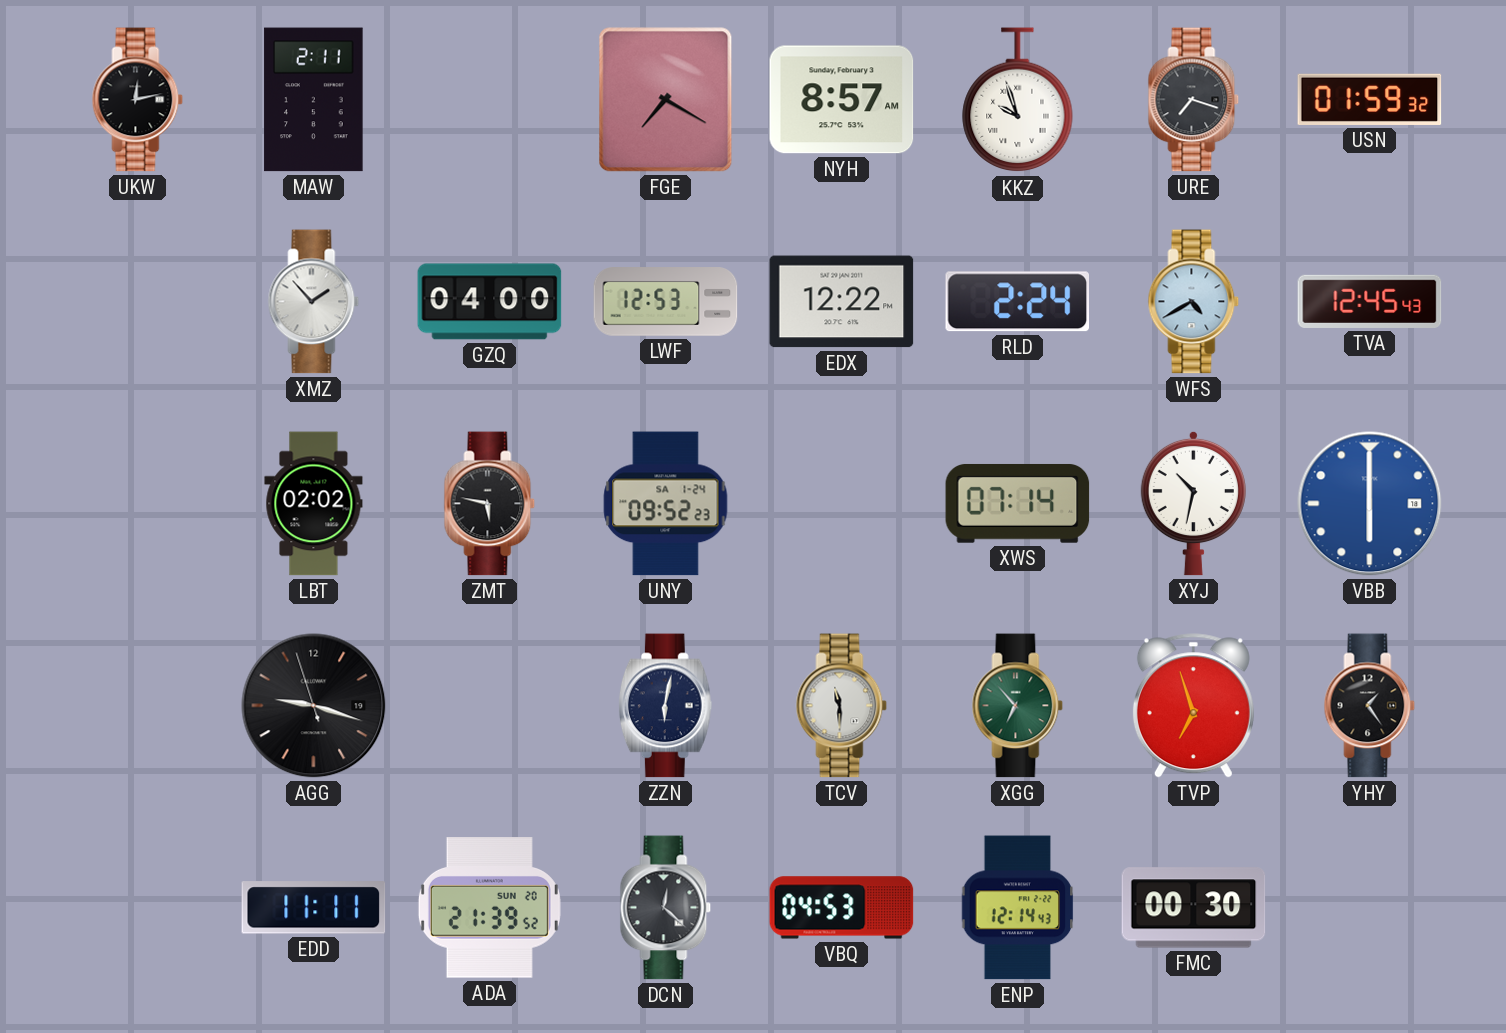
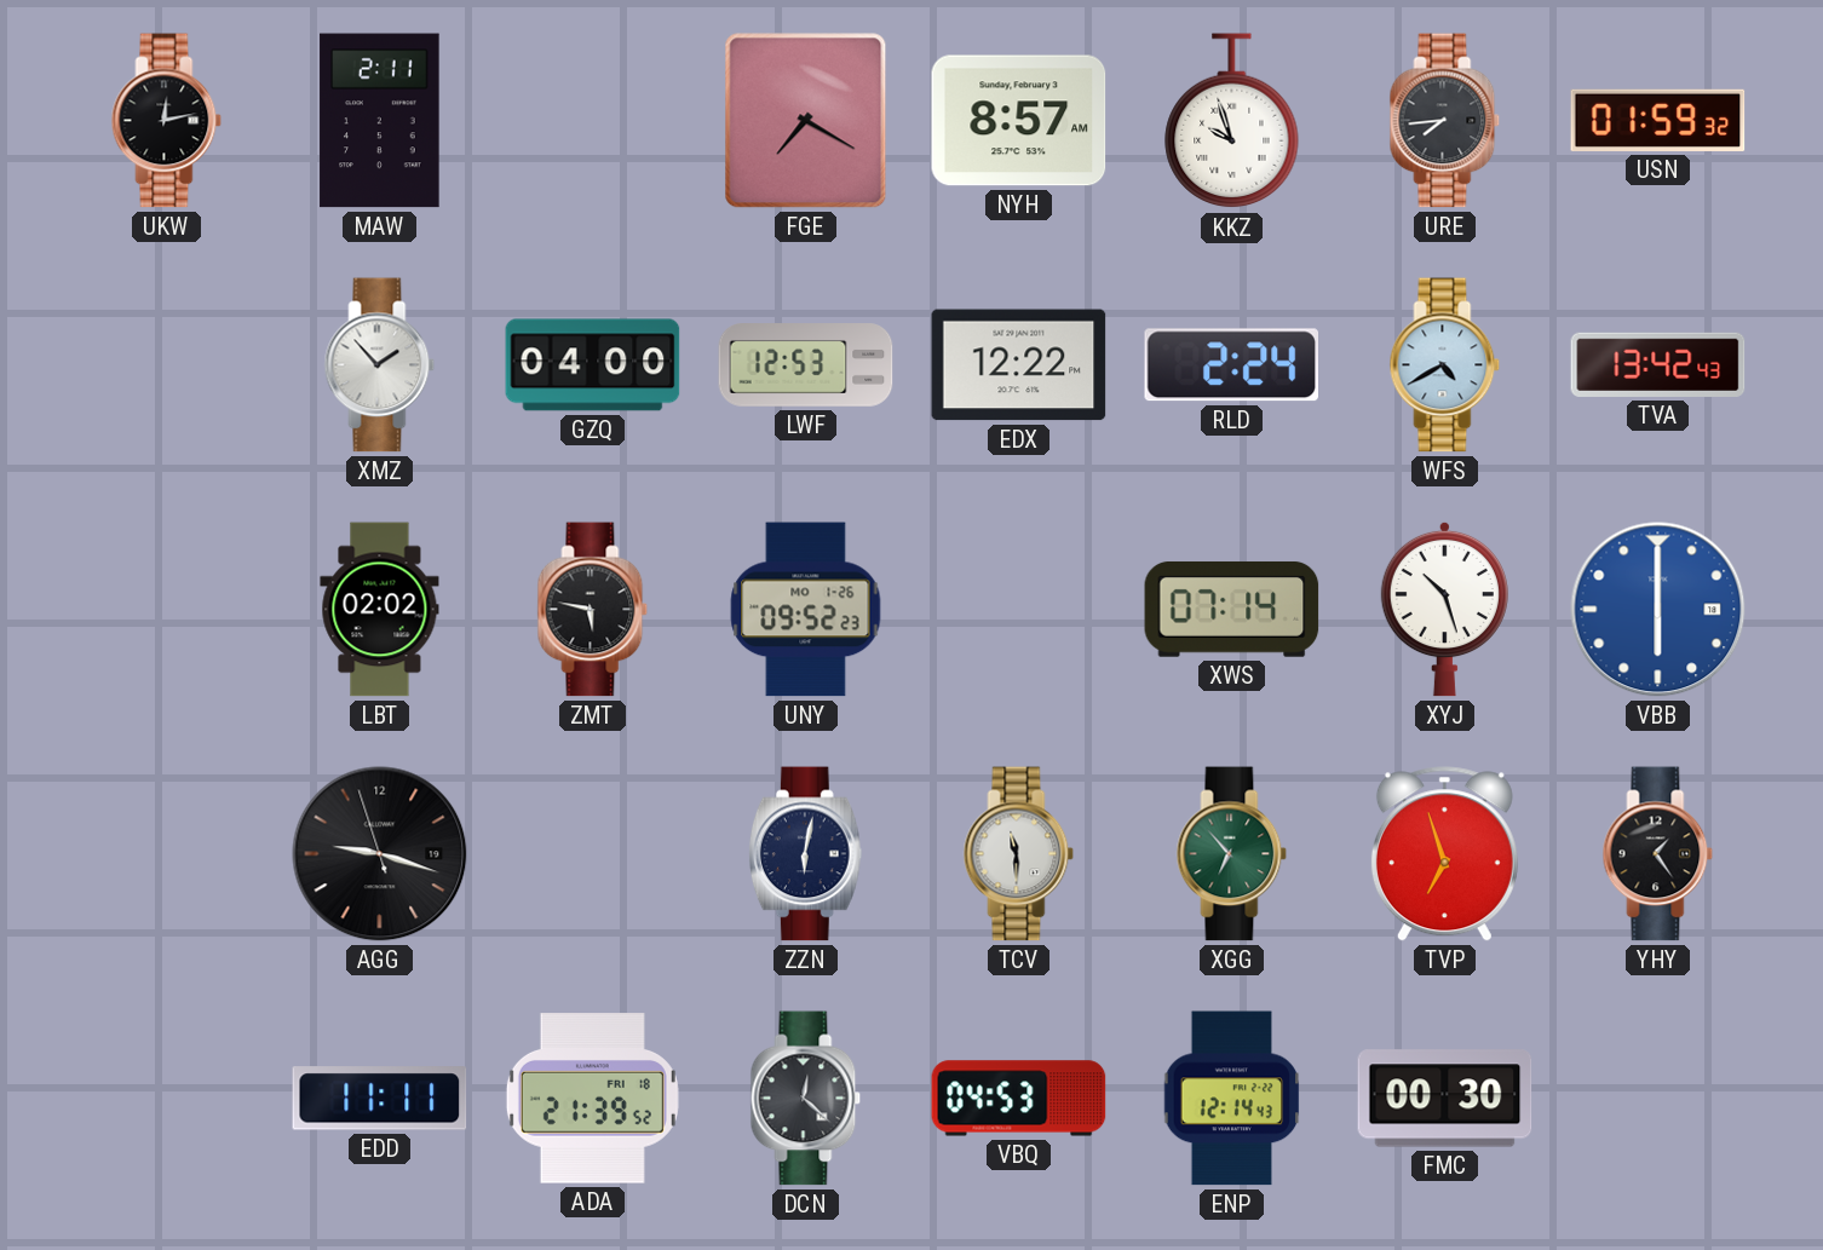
URE: 7:18 -> 7:44 (1445, 121)
TVA: 12:45 -> 13:42 (1658, 364)
UNY date: SA 1-24 -> MO 1-26 (806, 610)
XYJ: 10:32 -> 10:27 (1444, 609)
ADA date: SUN 20 -> FRI 18 (592, 1099)
